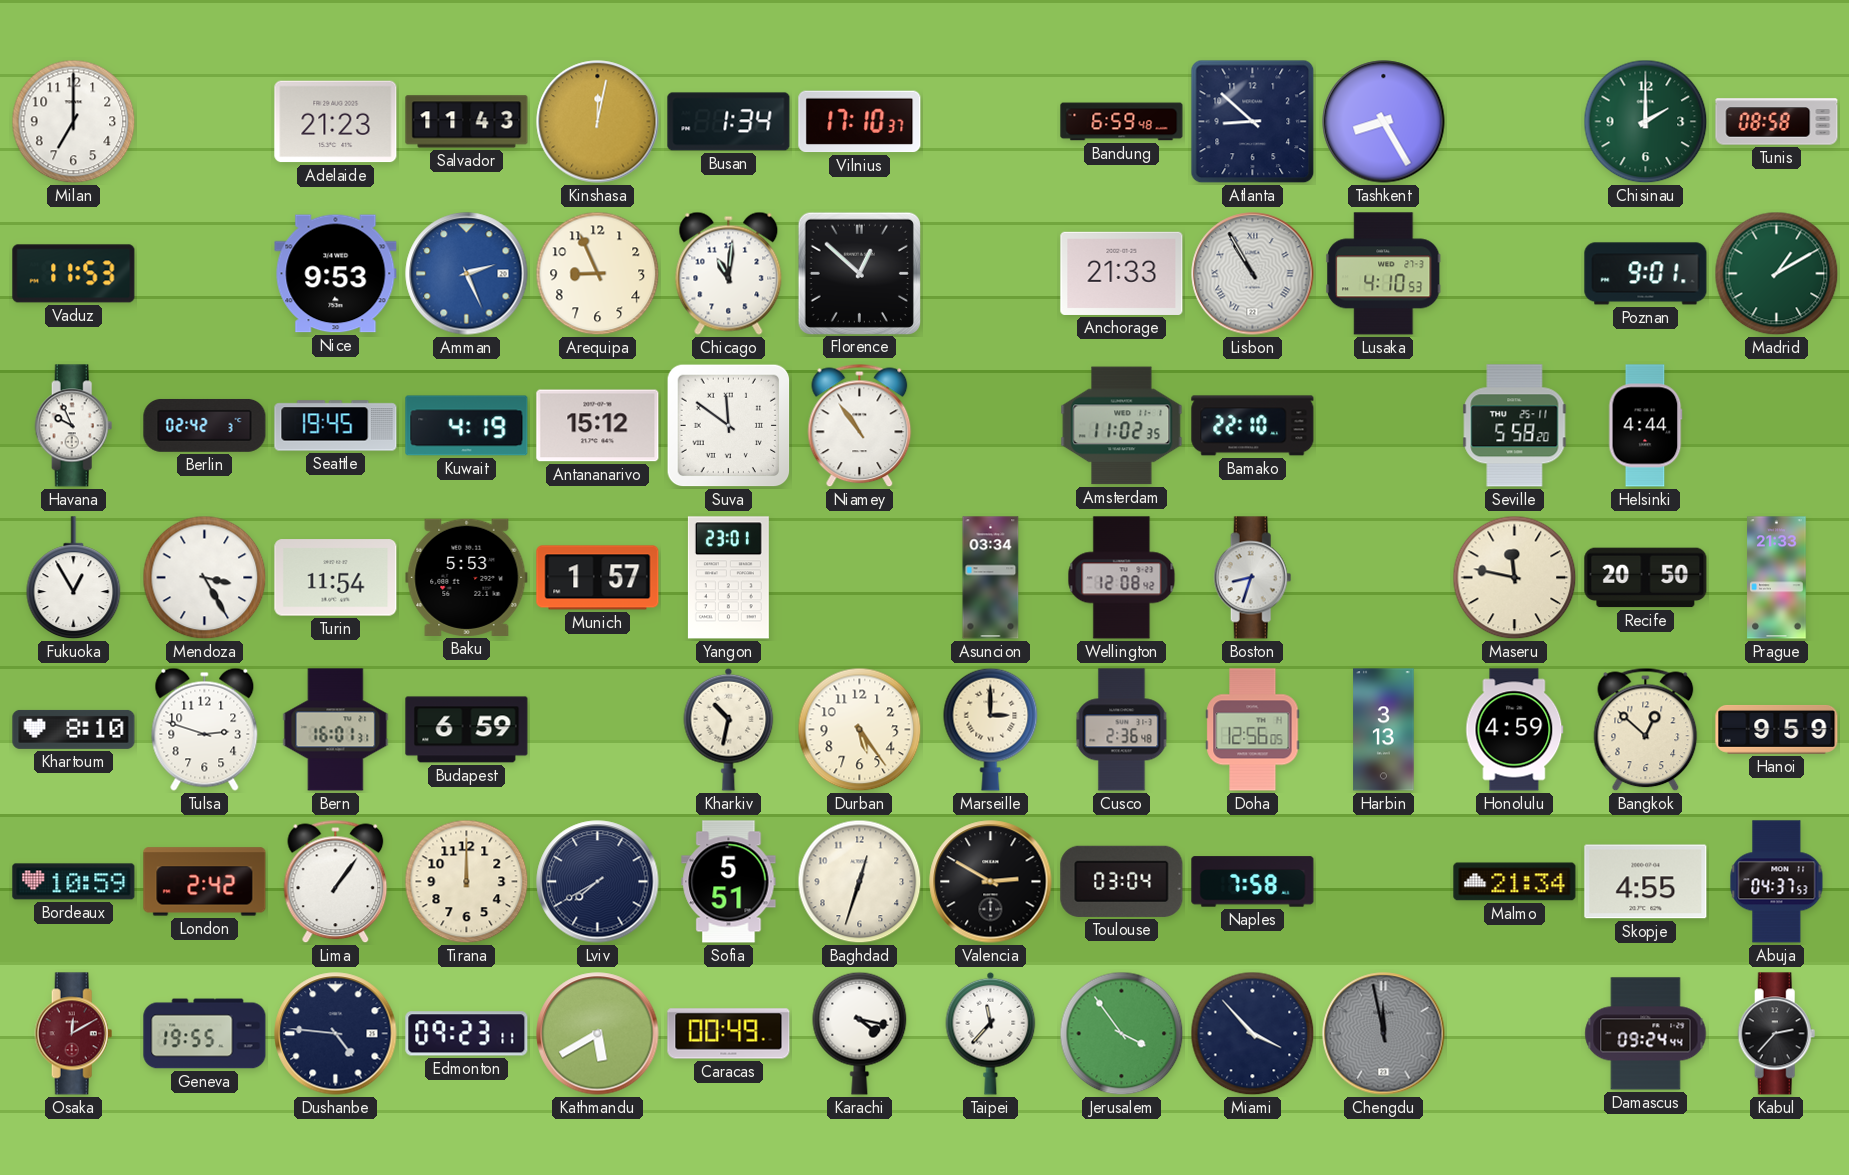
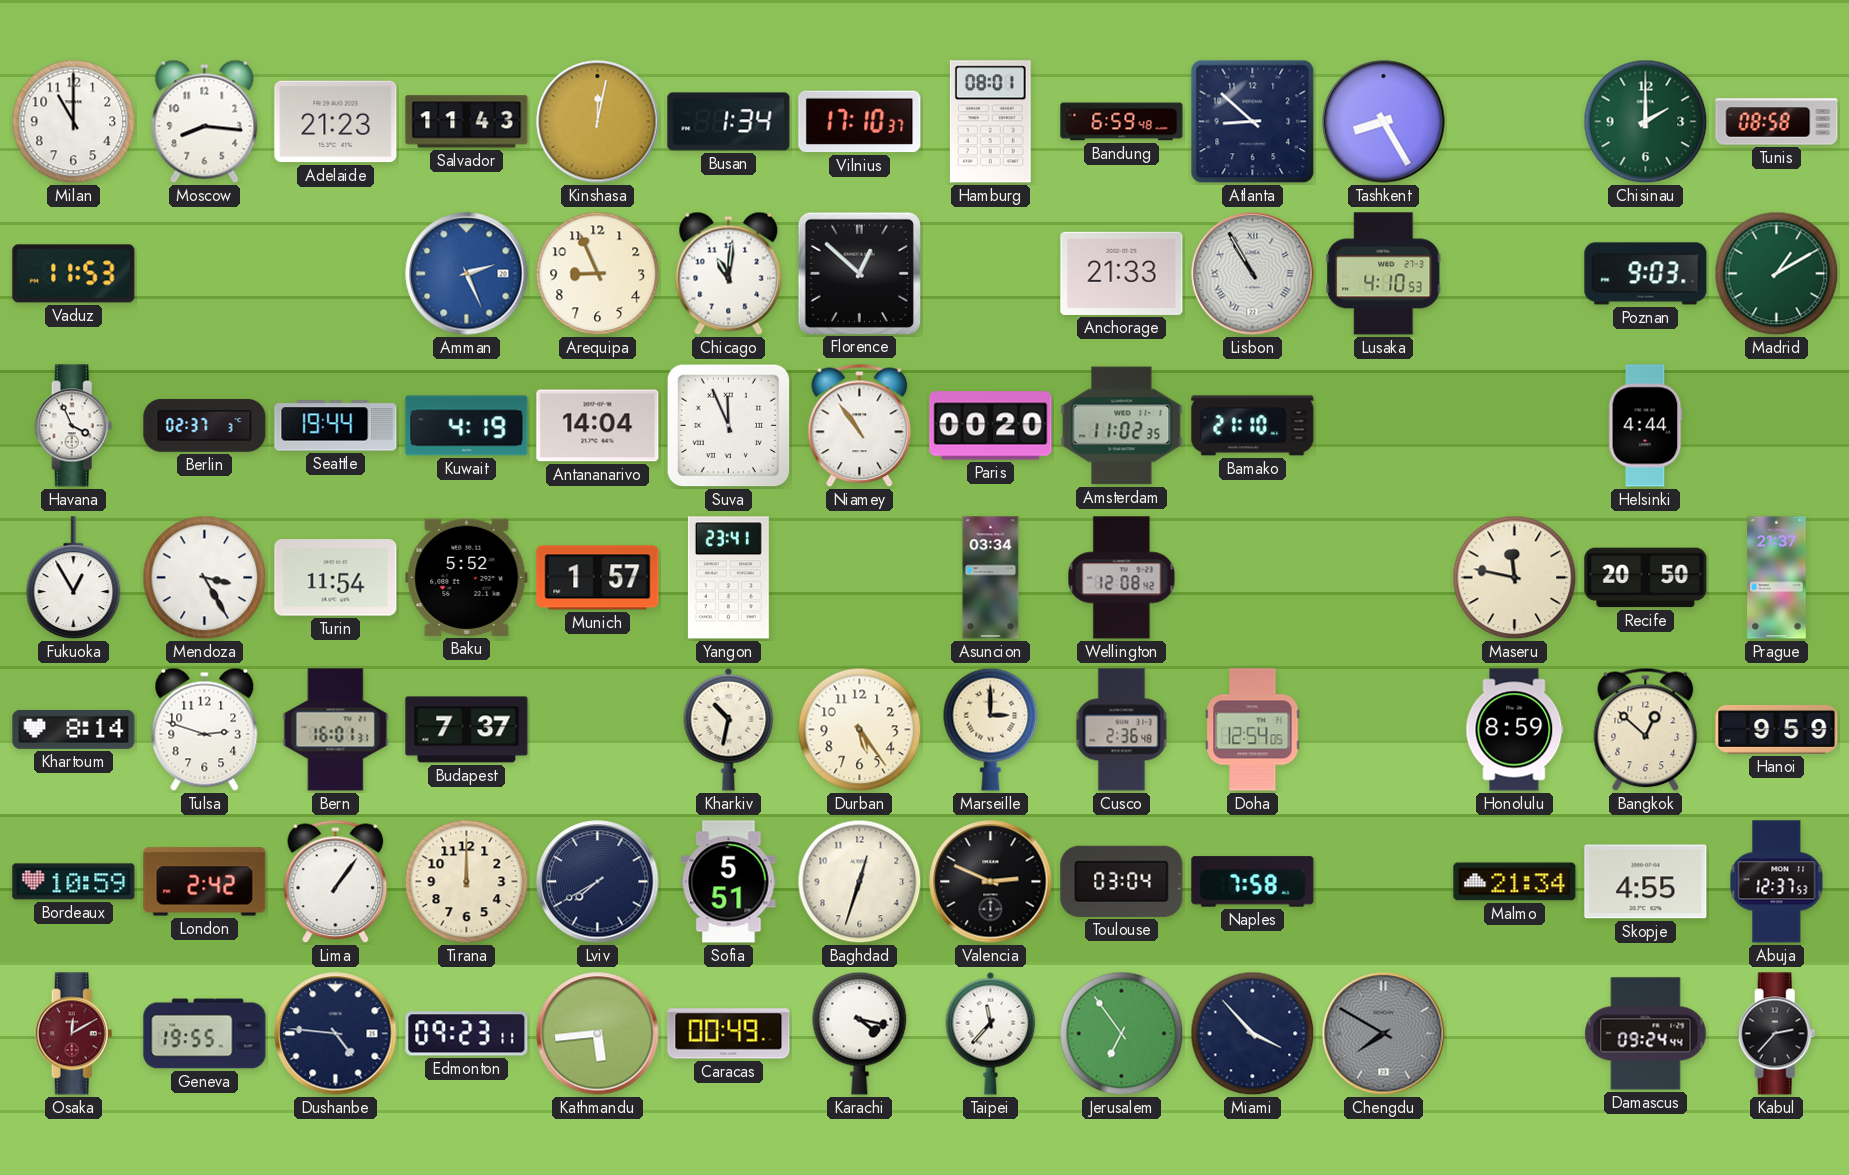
Milan: 7:00 -> 11:00 (74, 122)
Moscow: none -> 8:16 (205, 121)
Hamburg: none -> 08:01 (990, 122)
Nice: 9:53 -> none (336, 274)
Poznan: 9:01 -> 9:03 (1646, 274)
Havana: 9:56 -> 3:56 (74, 426)
Berlin: 02:42 -> 02:37 (205, 425)
Seattle: 19:45 -> 19:44 (336, 426)
Antananarivo: 15:12 -> 14:04 (598, 426)
Suva: 11:51 -> 11:56 (729, 426)
Paris: none -> 00:20 (991, 426)
Bamako: 22:10 -> 21:10 (1253, 426)
Seville: 5:58 -> none (1515, 426)
Baku: 5:53 -> 5:52 (467, 577)
Yangon: 23:01 -> 23:41 (728, 578)
Boston: 8:33 -> none (1253, 578)
Prague: 21:33 -> 21:37 (1777, 578)
Khartoum: 8:10 -> 8:14 (74, 729)
Budapest: 6:59 -> 7:37 (467, 730)
Doha: 12:56 -> 12:54 (1253, 730)
Harbin: 3:13 -> none (1384, 730)
Honolulu: 4:59 -> 8:59 (1515, 730)
Valencia: 2:50 -> 2:49 (991, 882)
Abuja: 04:37 -> 12:37 (1777, 882)
Kathmandu: 5:40 -> 5:44 (598, 1034)
Jerusalem: 3:54 -> 6:54 (1122, 1034)
Chengdu: 11:58 -> 7:50 (1384, 1034)
